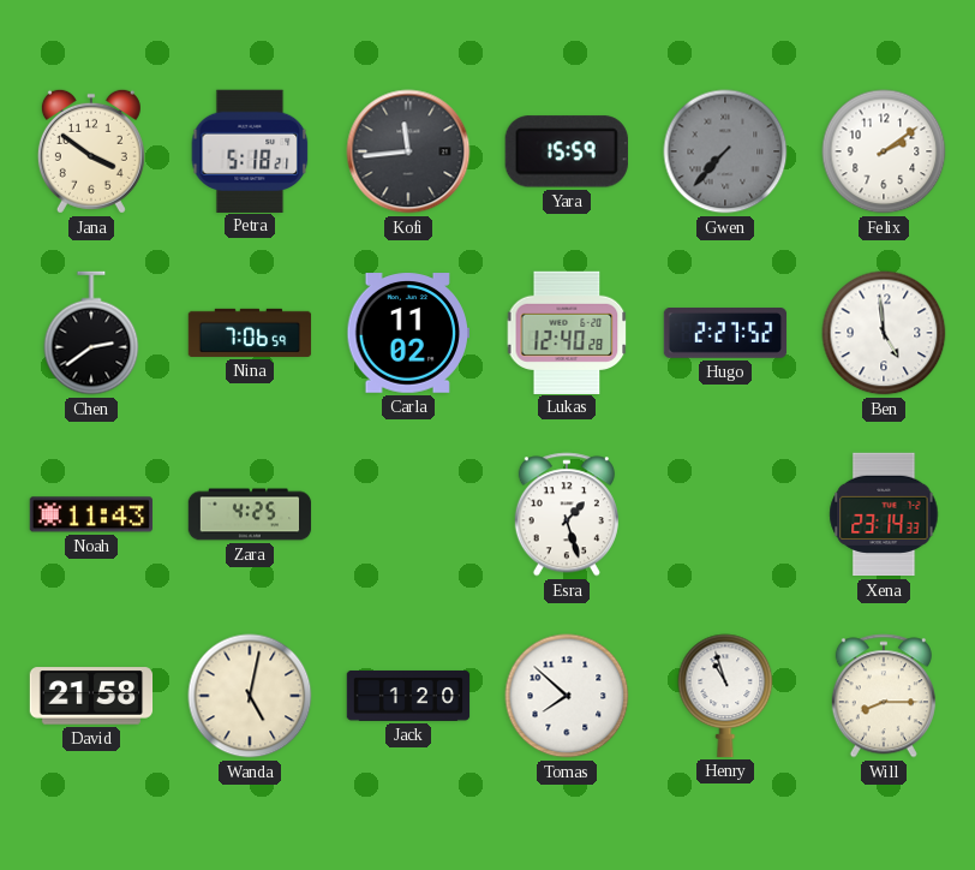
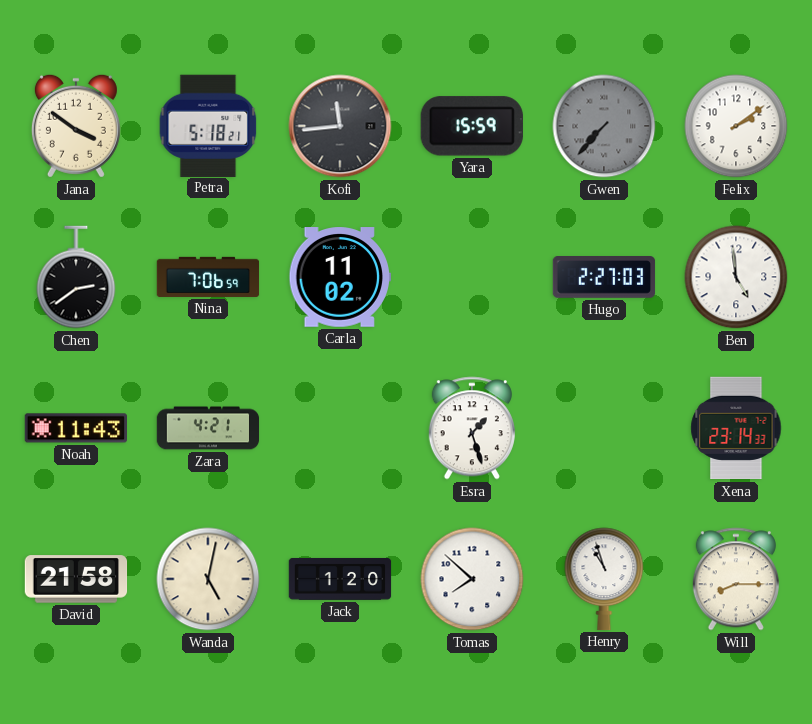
Lukas: 12:40 -> none (567, 332)
Hugo: 2:27:52 -> 2:27:03 (604, 278)
Zara: 4:25 -> 4:21 (208, 428)
